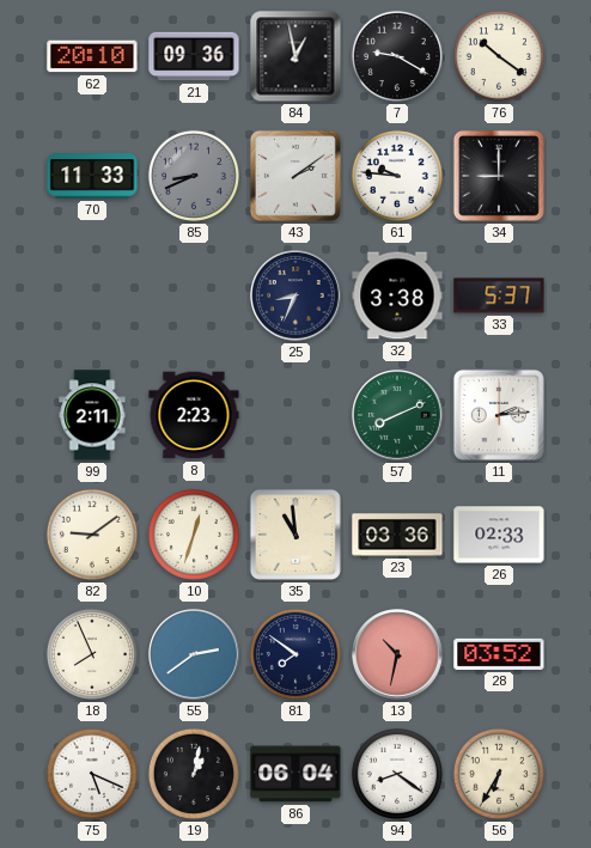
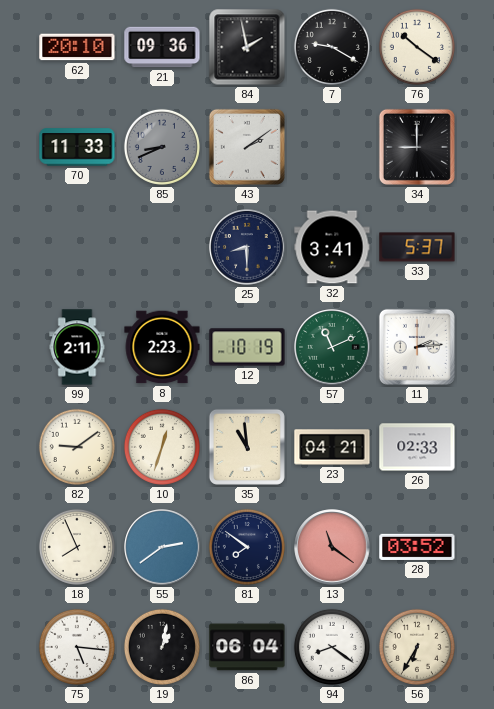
84: 12:58 -> 1:58 (247, 47)
61: 9:46 -> none (397, 176)
25: 8:34 -> 8:30 (247, 247)
32: 3:38 -> 3:41 (332, 247)
12: none -> 10:19 (247, 347)
57: 8:11 -> 11:11 (332, 347)
23: 03:36 -> 04:21 (332, 447)
13: 10:32 -> 11:21 (332, 547)
75: 5:19 -> 5:16 (77, 647)
